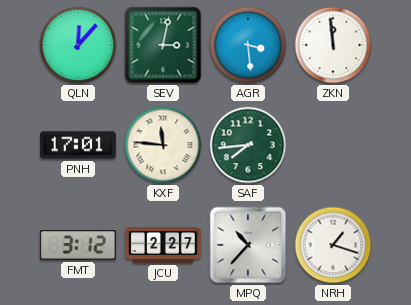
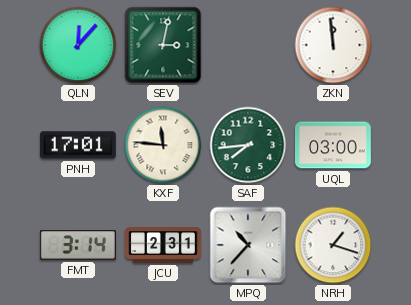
AGR: 3:29 -> none (248, 45)
UQL: none -> 03:00 (334, 145)
FMT: 3:12 -> 3:14 (78, 245)
JCU: 2:27 -> 2:31 (163, 245)
